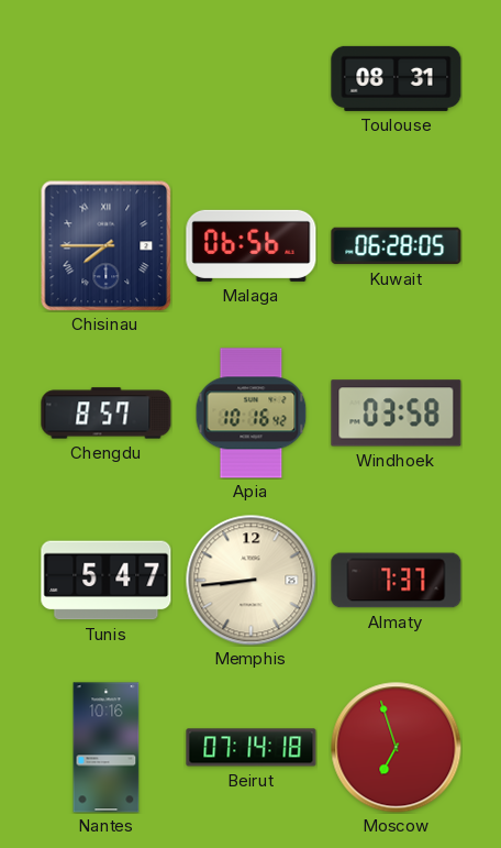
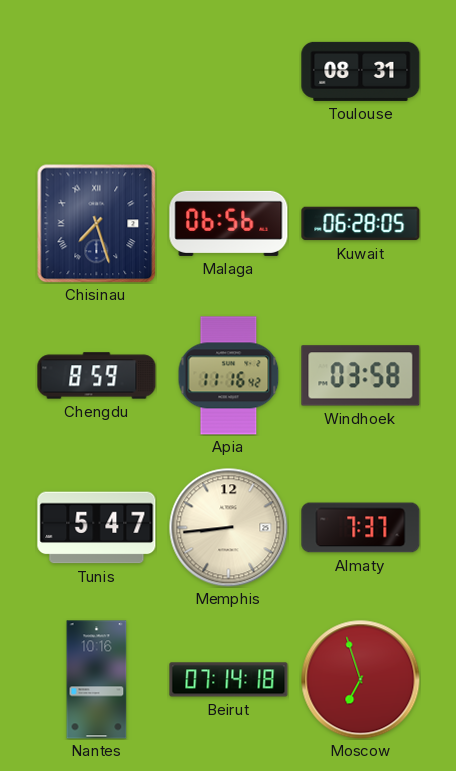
Chisinau: 7:45 -> 7:27 (96, 223)
Chengdu: 8:57 -> 8:59 (97, 376)
Apia: 10:16 -> 11:16 (229, 376)
